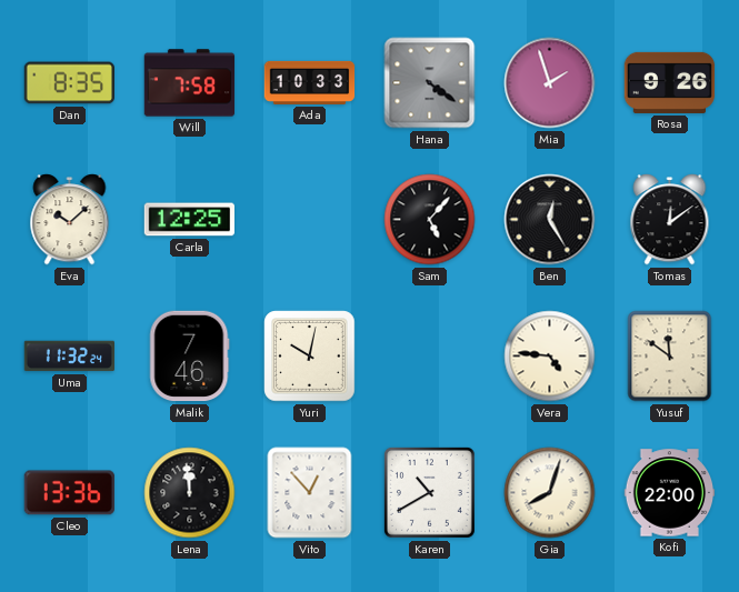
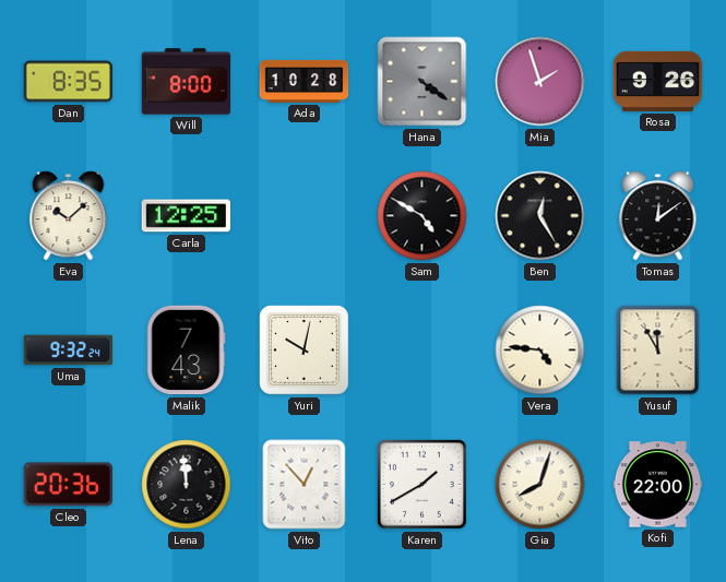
Will: 7:58 -> 8:00 (187, 82)
Ada: 10:33 -> 10:28 (305, 81)
Sam: 5:07 -> 4:50 (422, 216)
Uma: 11:32 -> 9:32 (68, 351)
Malik: 7:46 -> 7:43 (187, 351)
Yusuf: 11:51 -> 11:55 (658, 351)
Cleo: 13:36 -> 20:36 (68, 485)
Karen: 10:40 -> 1:40 (421, 484)
